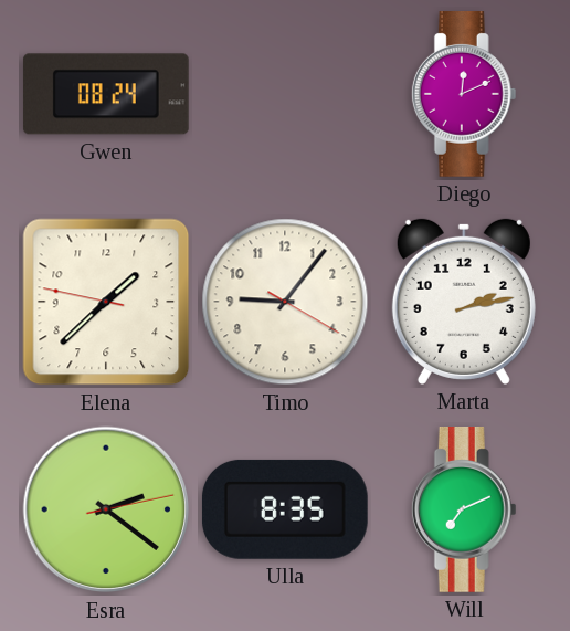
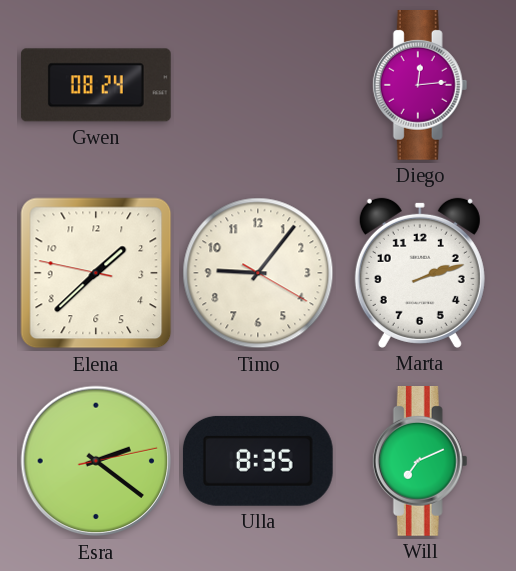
Diego: 12:11 -> 12:14 (420, 86)
Marta: 2:13 -> 2:12 (420, 273)
